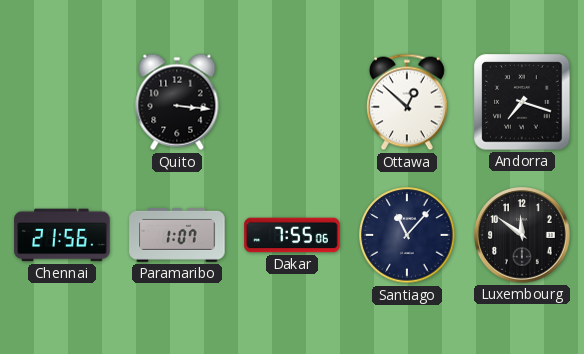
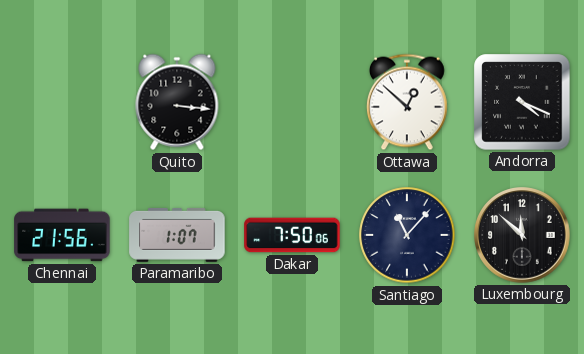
Andorra: 7:18 -> 4:19 (522, 102)
Dakar: 7:55 -> 7:50 (292, 235)
Luxembourg: 11:51 -> 11:52 (522, 235)
